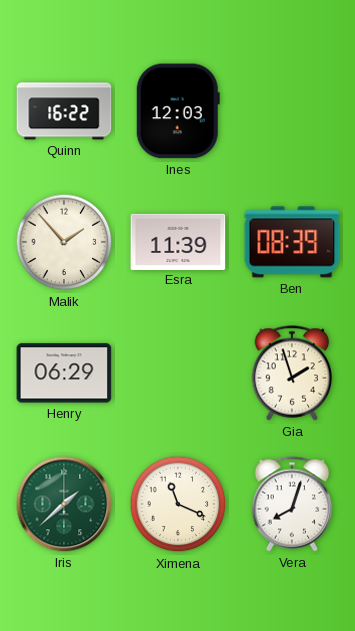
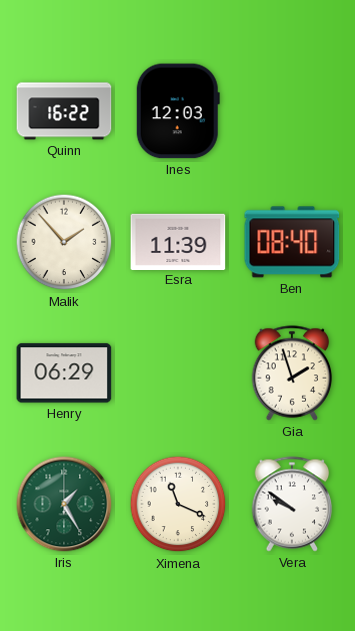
Ben: 08:39 -> 08:40 (292, 242)
Iris: 1:38 -> 1:25 (64, 504)
Vera: 8:03 -> 9:51 (292, 504)
